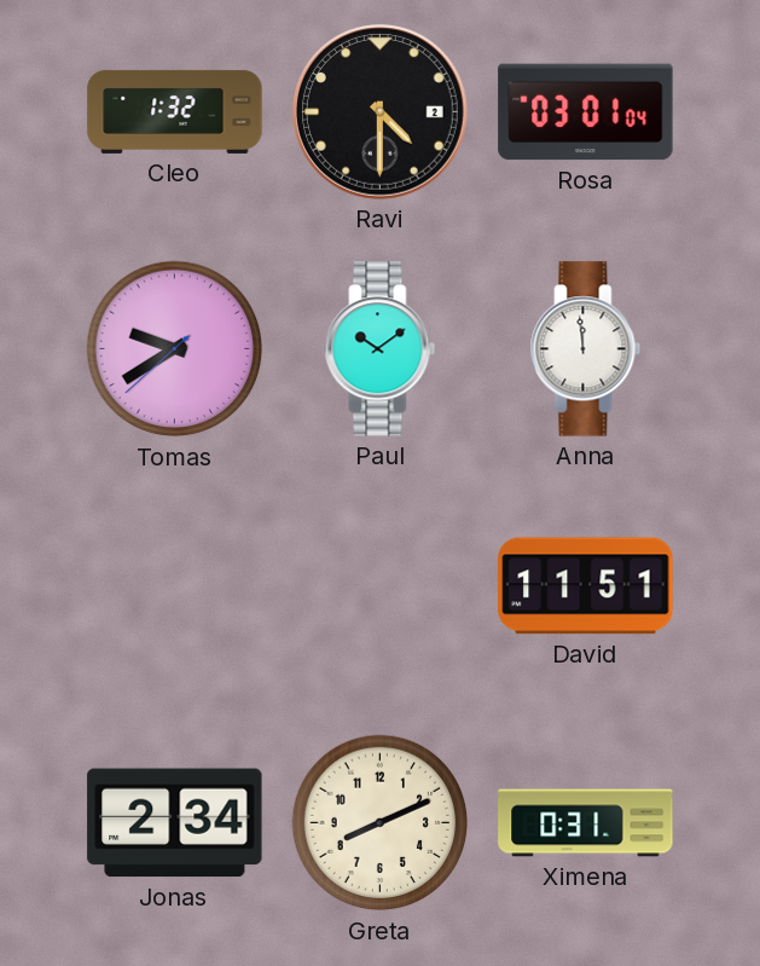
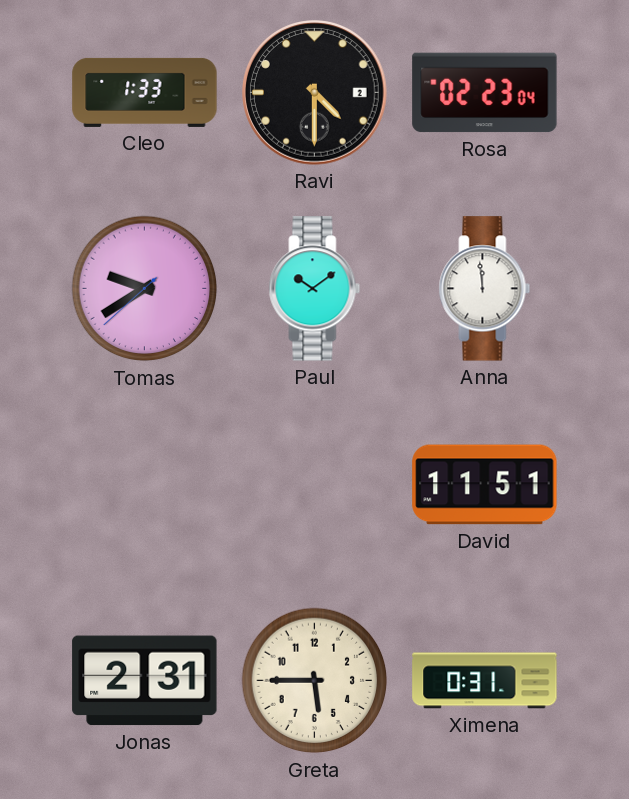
Cleo: 1:32 -> 1:33 (145, 92)
Rosa: 03:01 -> 02:23 (485, 93)
Jonas: 2:34 -> 2:31 (145, 681)
Greta: 8:11 -> 5:45 (315, 681)
